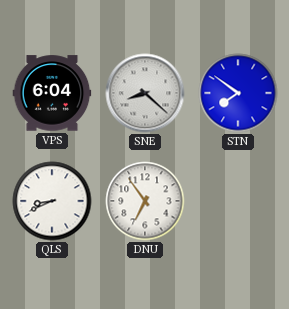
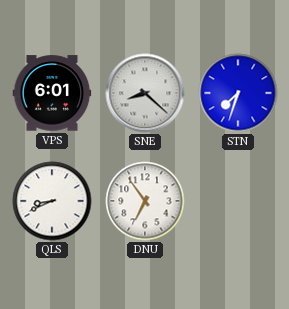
VPS: 6:04 -> 6:01 (52, 93)
STN: 7:51 -> 7:33 (238, 93)
